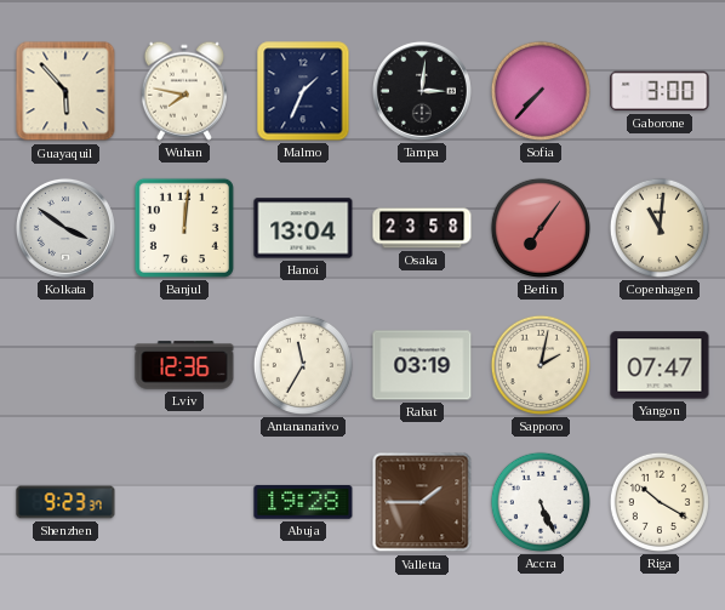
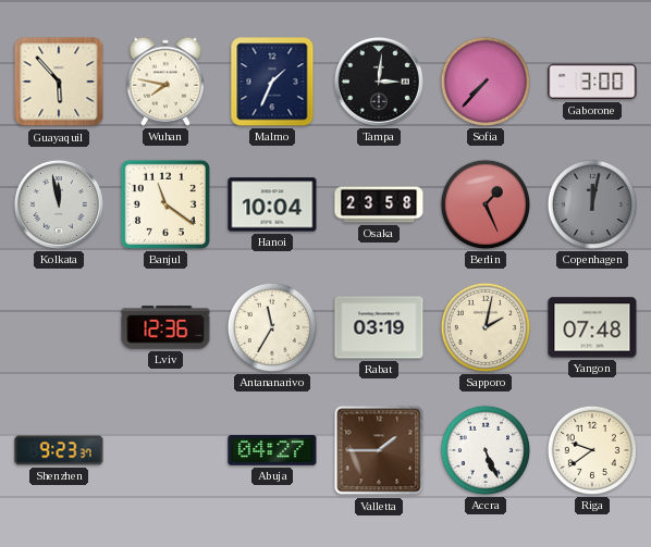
Kolkata: 3:51 -> 11:58 (59, 204)
Banjul: 12:01 -> 11:21 (165, 204)
Hanoi: 13:04 -> 10:04 (272, 204)
Berlin: 7:06 -> 1:26 (486, 204)
Copenhagen: 11:01 -> 12:02 (592, 204)
Copenhagen dial: cream -> grey (592, 204)
Yangon: 07:47 -> 07:48 (592, 327)
Abuja: 19:28 -> 04:27 (272, 451)
Riga: 10:20 -> 9:39 (592, 450)
